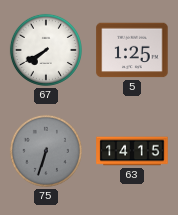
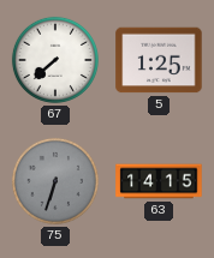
67: 7:40 -> 7:38 (55, 60)
